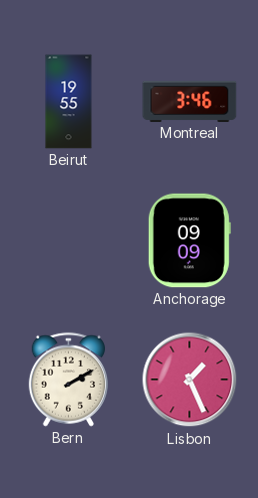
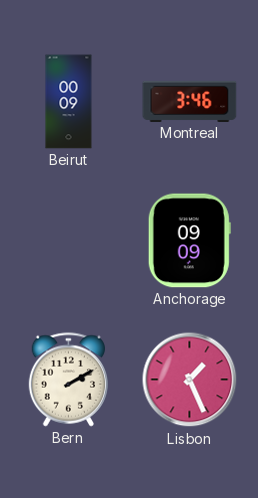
Beirut: 19:55 -> 00:09 (69, 102)
